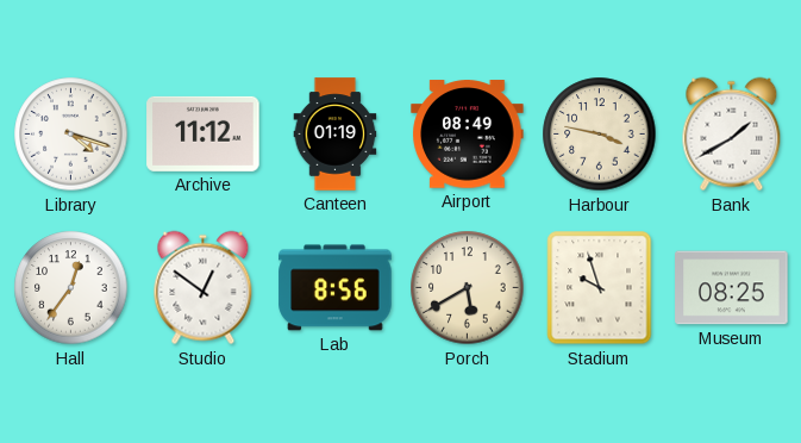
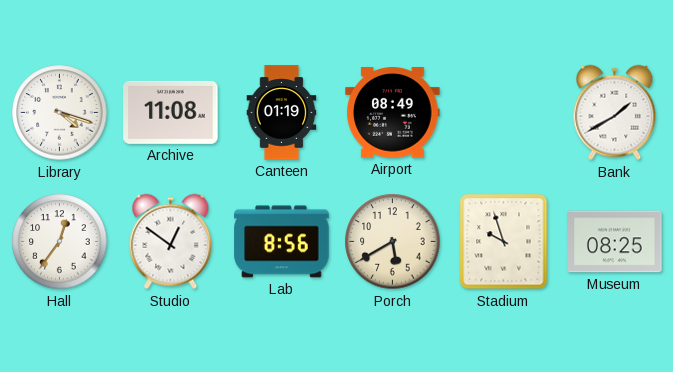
Archive: 11:12 -> 11:08 (171, 112)
Harbour: 3:47 -> none (600, 135)
